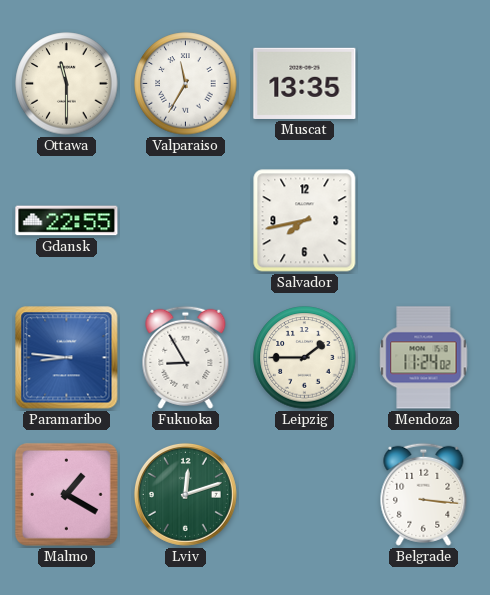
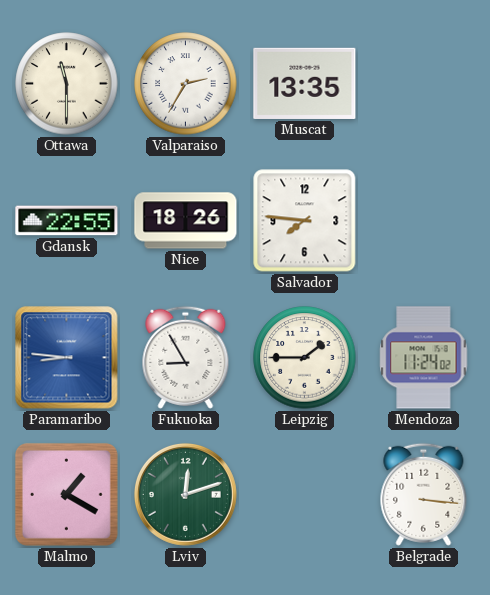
Valparaiso: 11:35 -> 2:35 (186, 84)
Nice: none -> 18:26 (186, 221)
Salvador: 7:43 -> 7:46 (305, 221)
